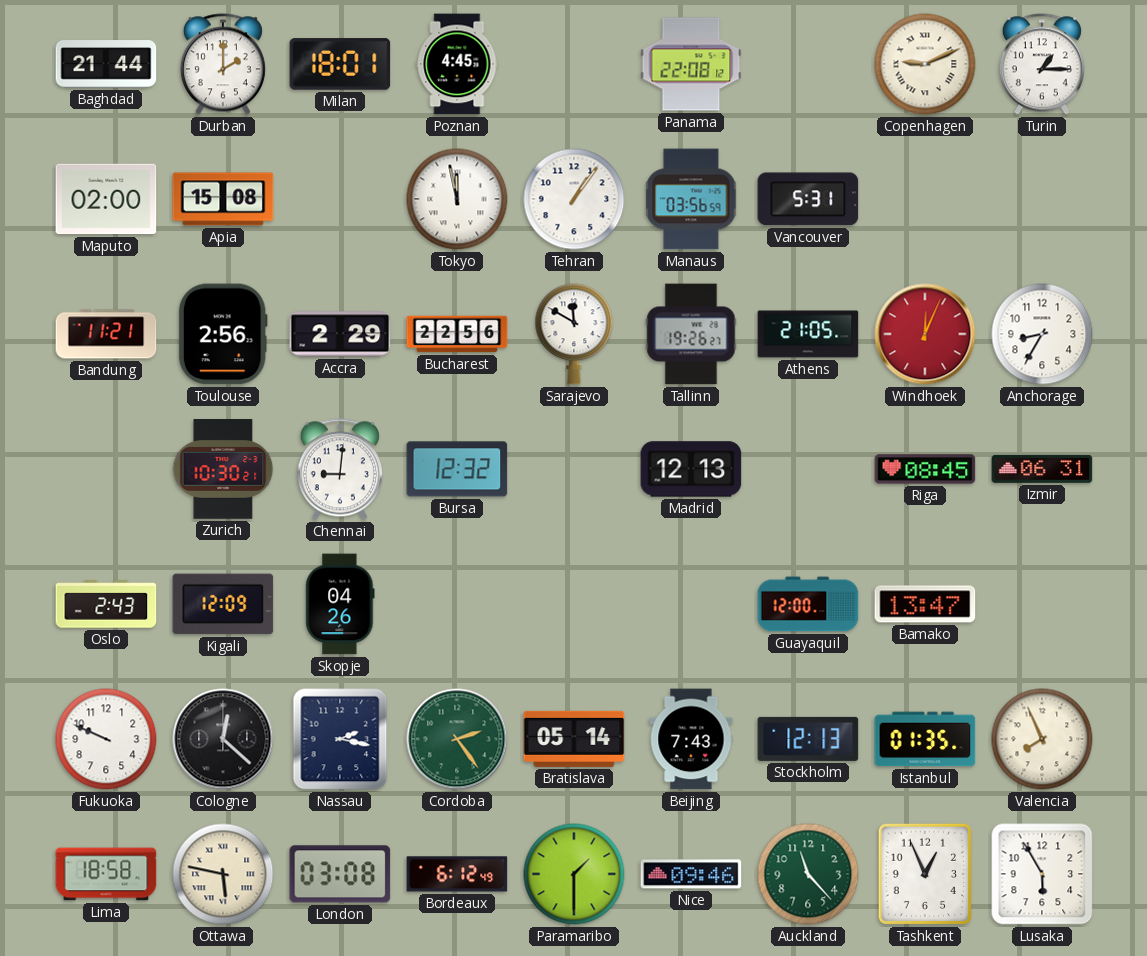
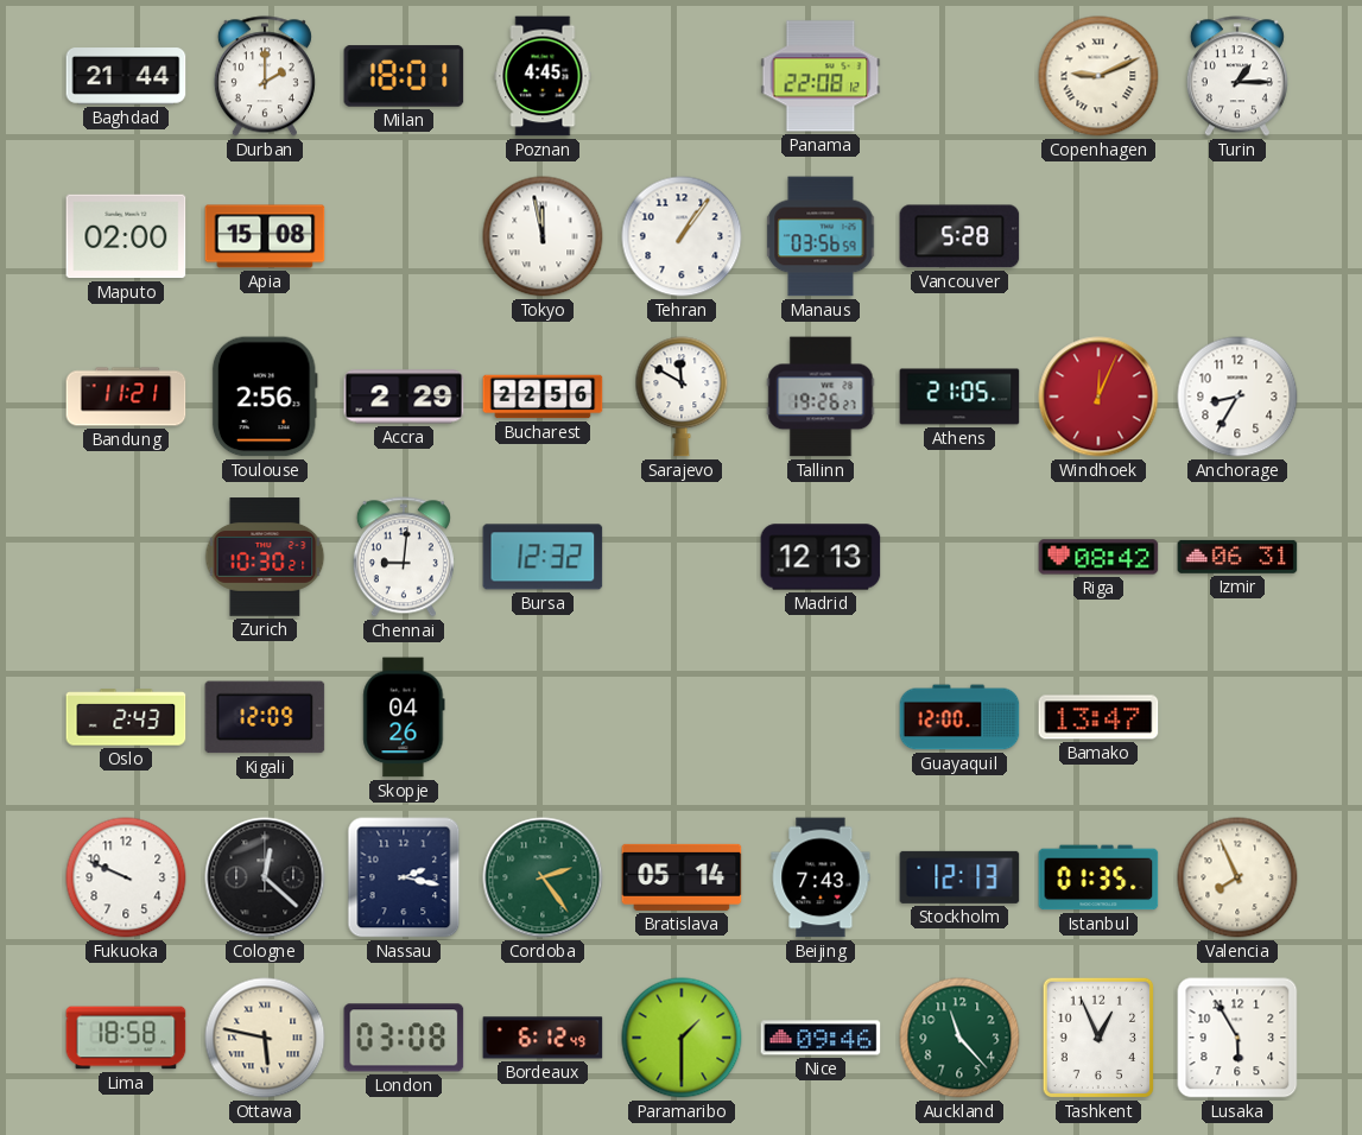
Vancouver: 5:31 -> 5:28 (959, 236)
Riga: 08:45 -> 08:42 (1098, 557)
